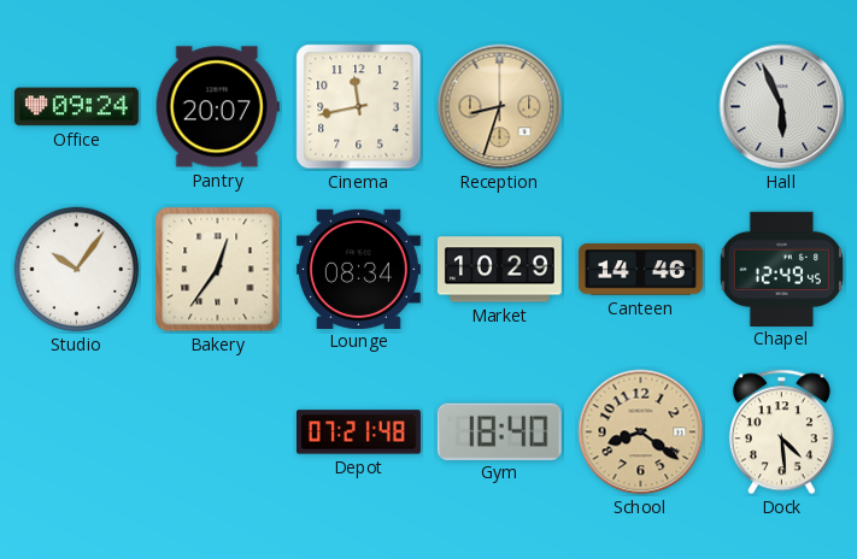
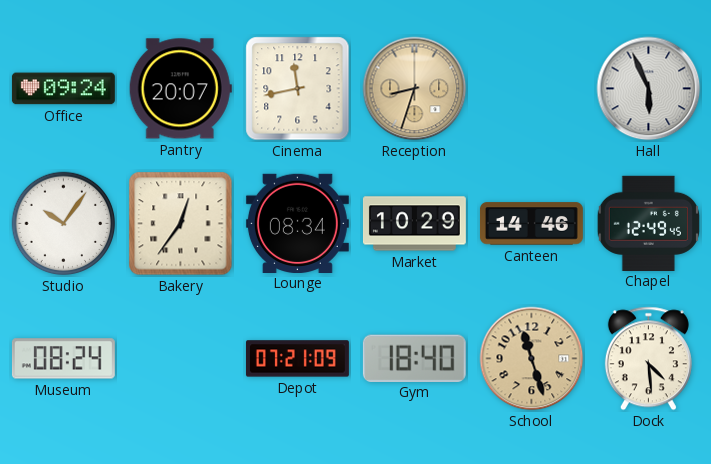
Museum: none -> 08:24 (63, 359)
Depot: 07:21:48 -> 07:21:09 (297, 359)
School: 8:21 -> 11:27 (532, 359)
